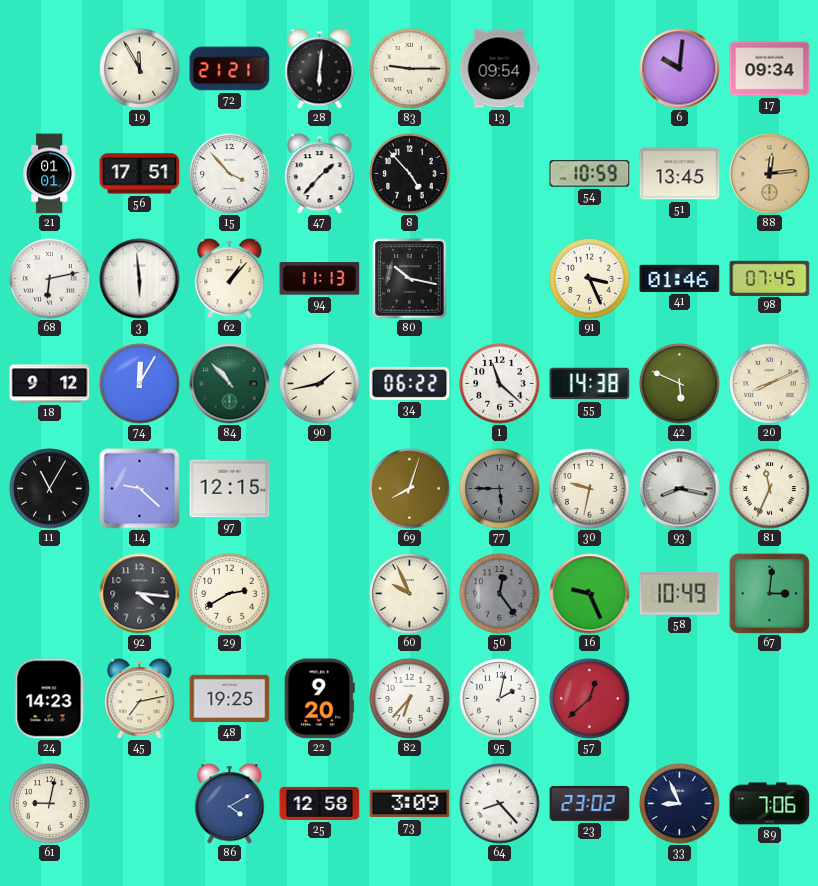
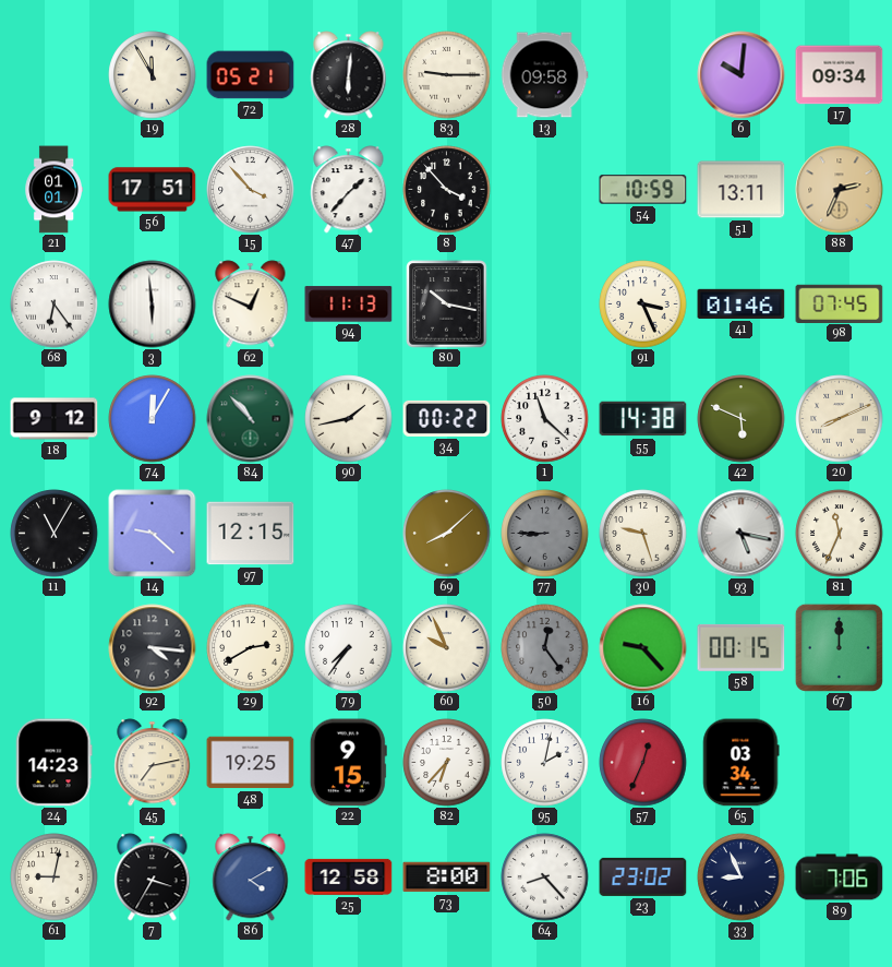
72: 21:21 -> 05:21 (251, 75)
13: 09:54 -> 09:58 (544, 75)
8: 4:53 -> 3:53 (447, 190)
51: 13:45 -> 13:11 (742, 190)
88: 12:14 -> 2:34 (840, 190)
68: 6:13 -> 6:24 (55, 305)
62: 1:07 -> 12:49 (251, 305)
34: 06:22 -> 00:22 (447, 418)
69: 8:03 -> 8:08 (447, 534)
77: 5:45 -> 8:45 (545, 534)
30: 9:32 -> 9:27 (643, 534)
93: 8:17 -> 5:17 (742, 534)
79: none -> 7:36 (349, 648)
16: 9:26 -> 9:23 (643, 648)
58: 10:49 -> 00:15 (742, 647)
67: 3:01 -> 12:00 (839, 647)
22: 9:20 -> 9:15 (348, 763)
57: 12:38 -> 12:34 (643, 763)
65: none -> 03:34 (742, 763)
7: none -> 3:35 (153, 878)
73: 3:09 -> 8:00 (447, 878)
